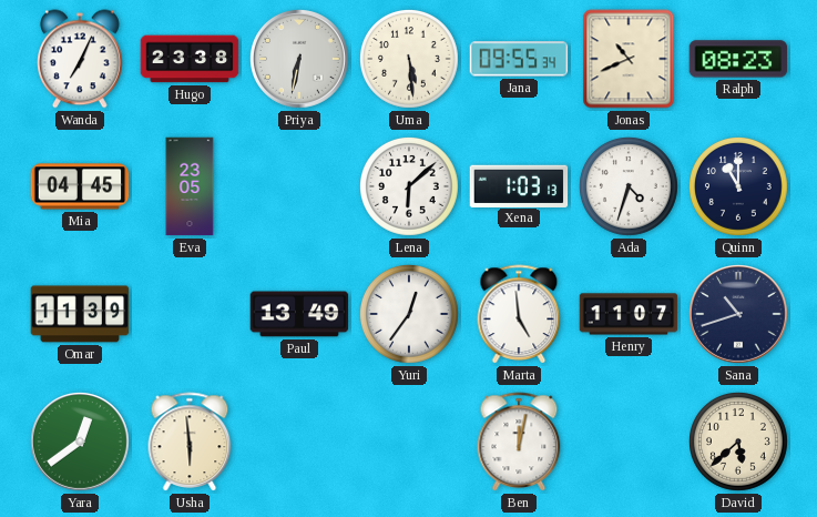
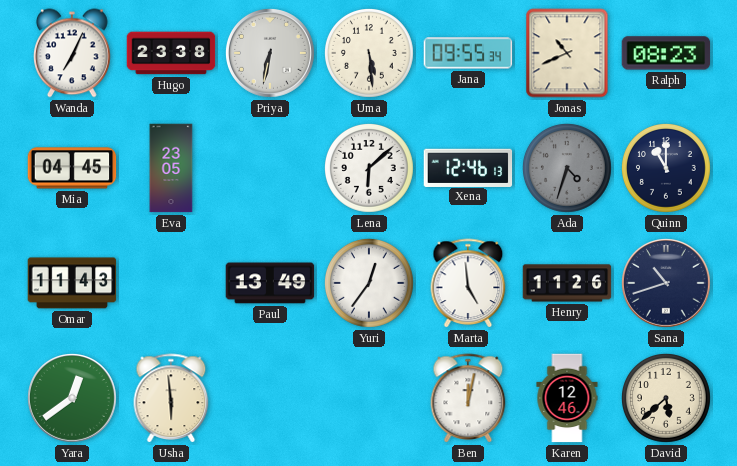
Xena: 1:03 -> 12:46 (468, 167)
Ada dial: white -> grey (568, 169)
Omar: 11:39 -> 11:43 (72, 283)
Henry: 11:07 -> 11:26 (567, 283)
Karen: none -> 12:46 (567, 398)
